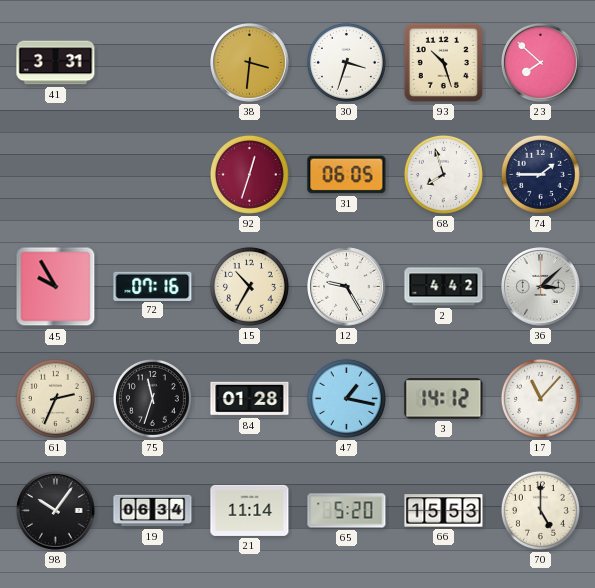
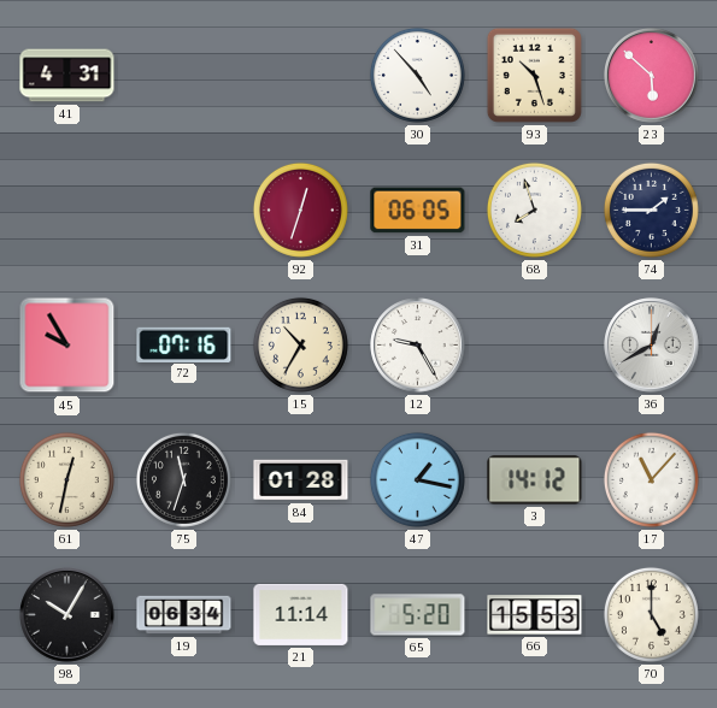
41: 3:31 -> 4:31 (67, 76)
38: 3:31 -> none (250, 63)
30: 3:33 -> 4:53 (417, 75)
23: 7:52 -> 5:52 (652, 76)
2: 4:42 -> none (444, 287)
36: 3:08 -> 12:40 (652, 346)
61: 2:34 -> 12:32 (66, 479)
98: 10:06 -> 10:05 (67, 615)
